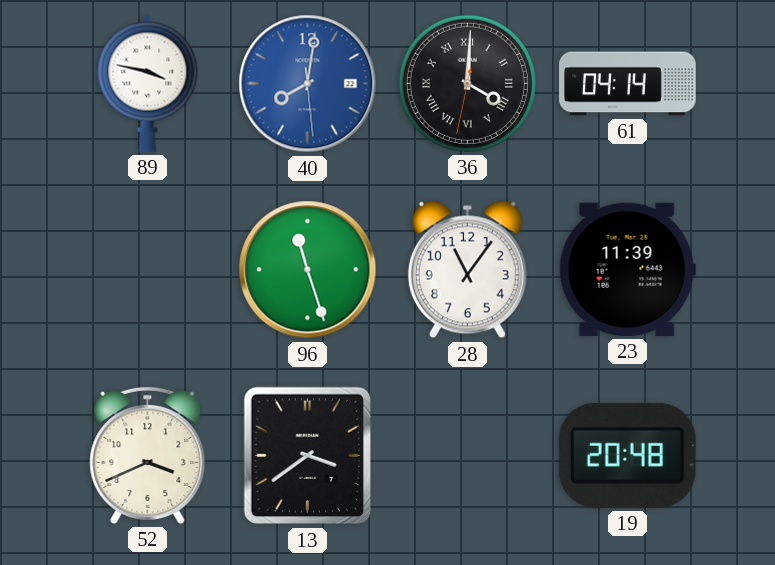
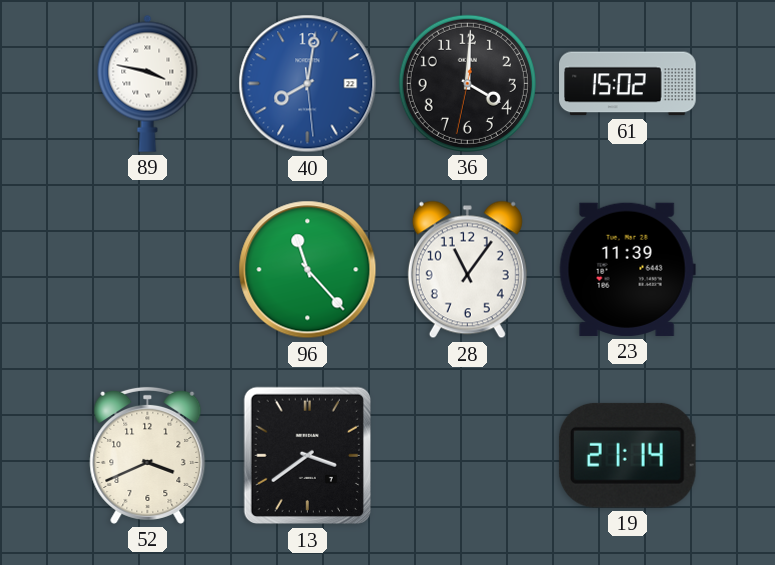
36 numerals: Roman -> Arabic (467, 83)
61: 04:14 -> 15:02 (628, 84)
96: 11:27 -> 11:23 (308, 270)
19: 20:48 -> 21:14 (627, 455)
